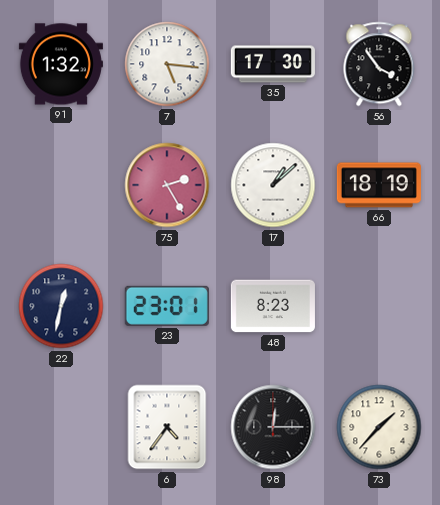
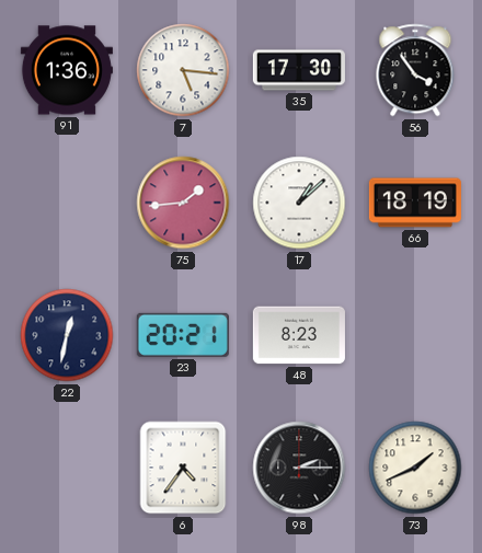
91: 1:32 -> 1:36 (67, 70)
75: 2:25 -> 1:44 (183, 203)
23: 23:01 -> 20:21 (183, 335)
98: 12:15 -> 2:15 (299, 468)
73: 1:37 -> 1:41 (415, 468)
